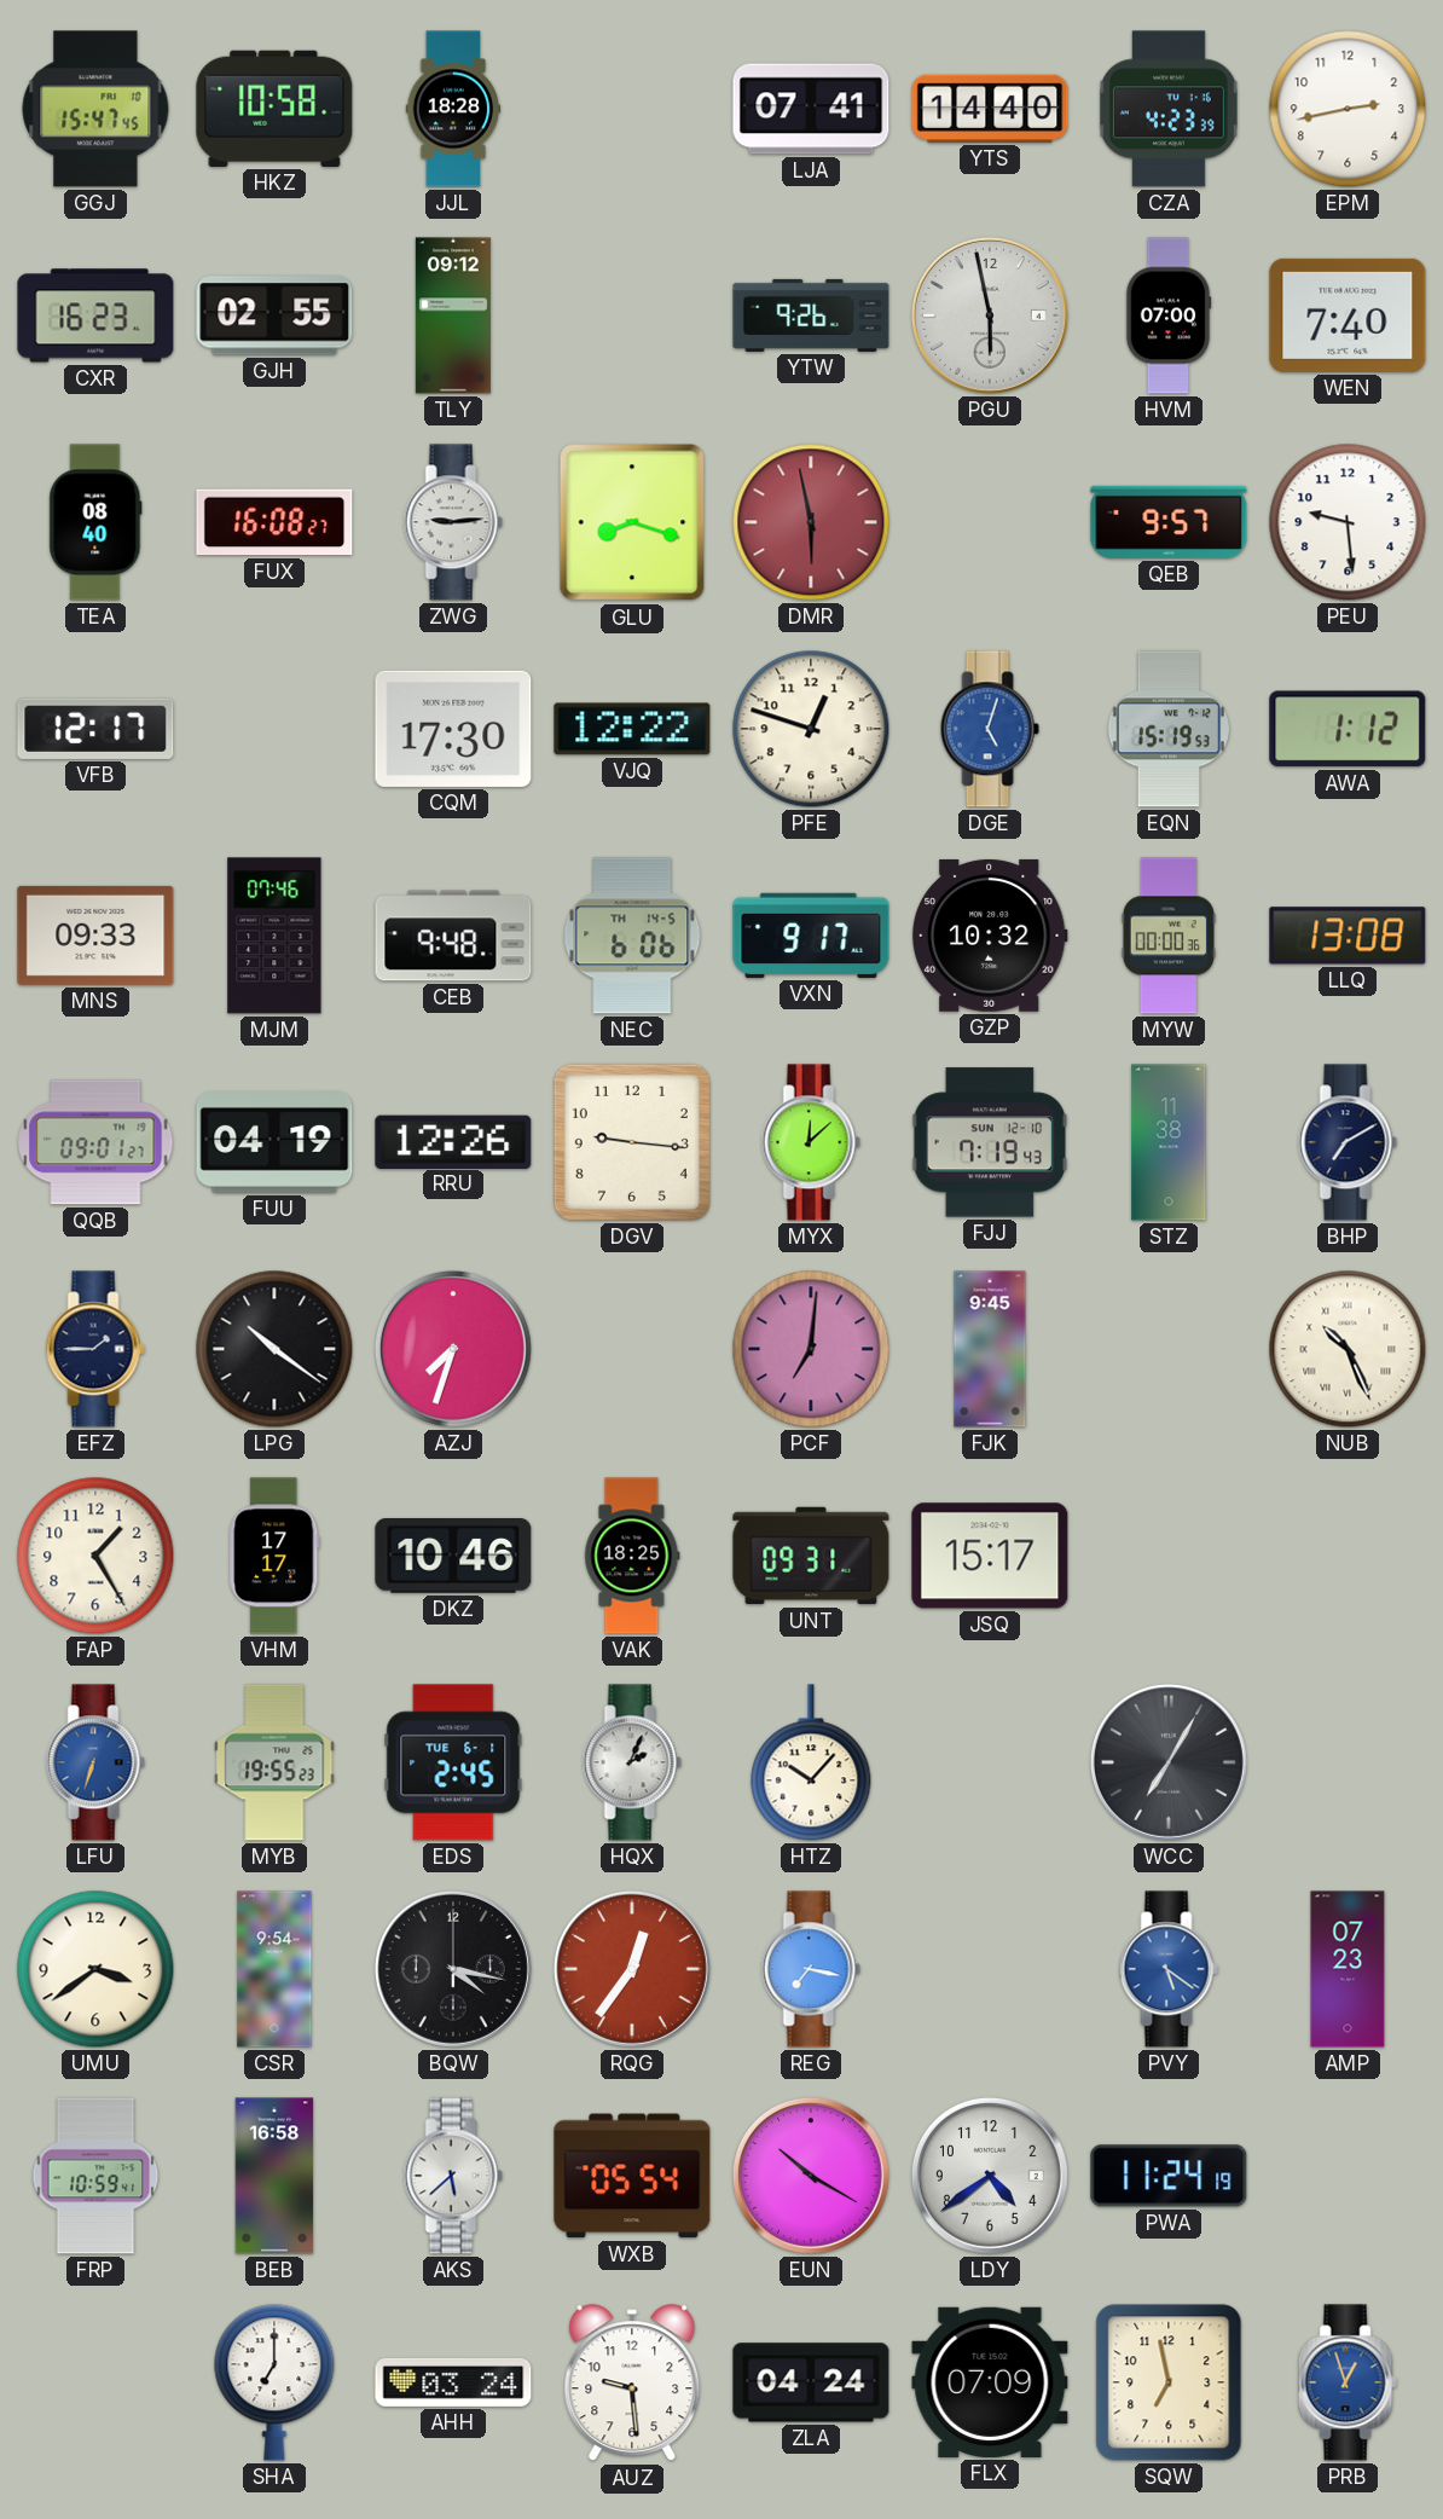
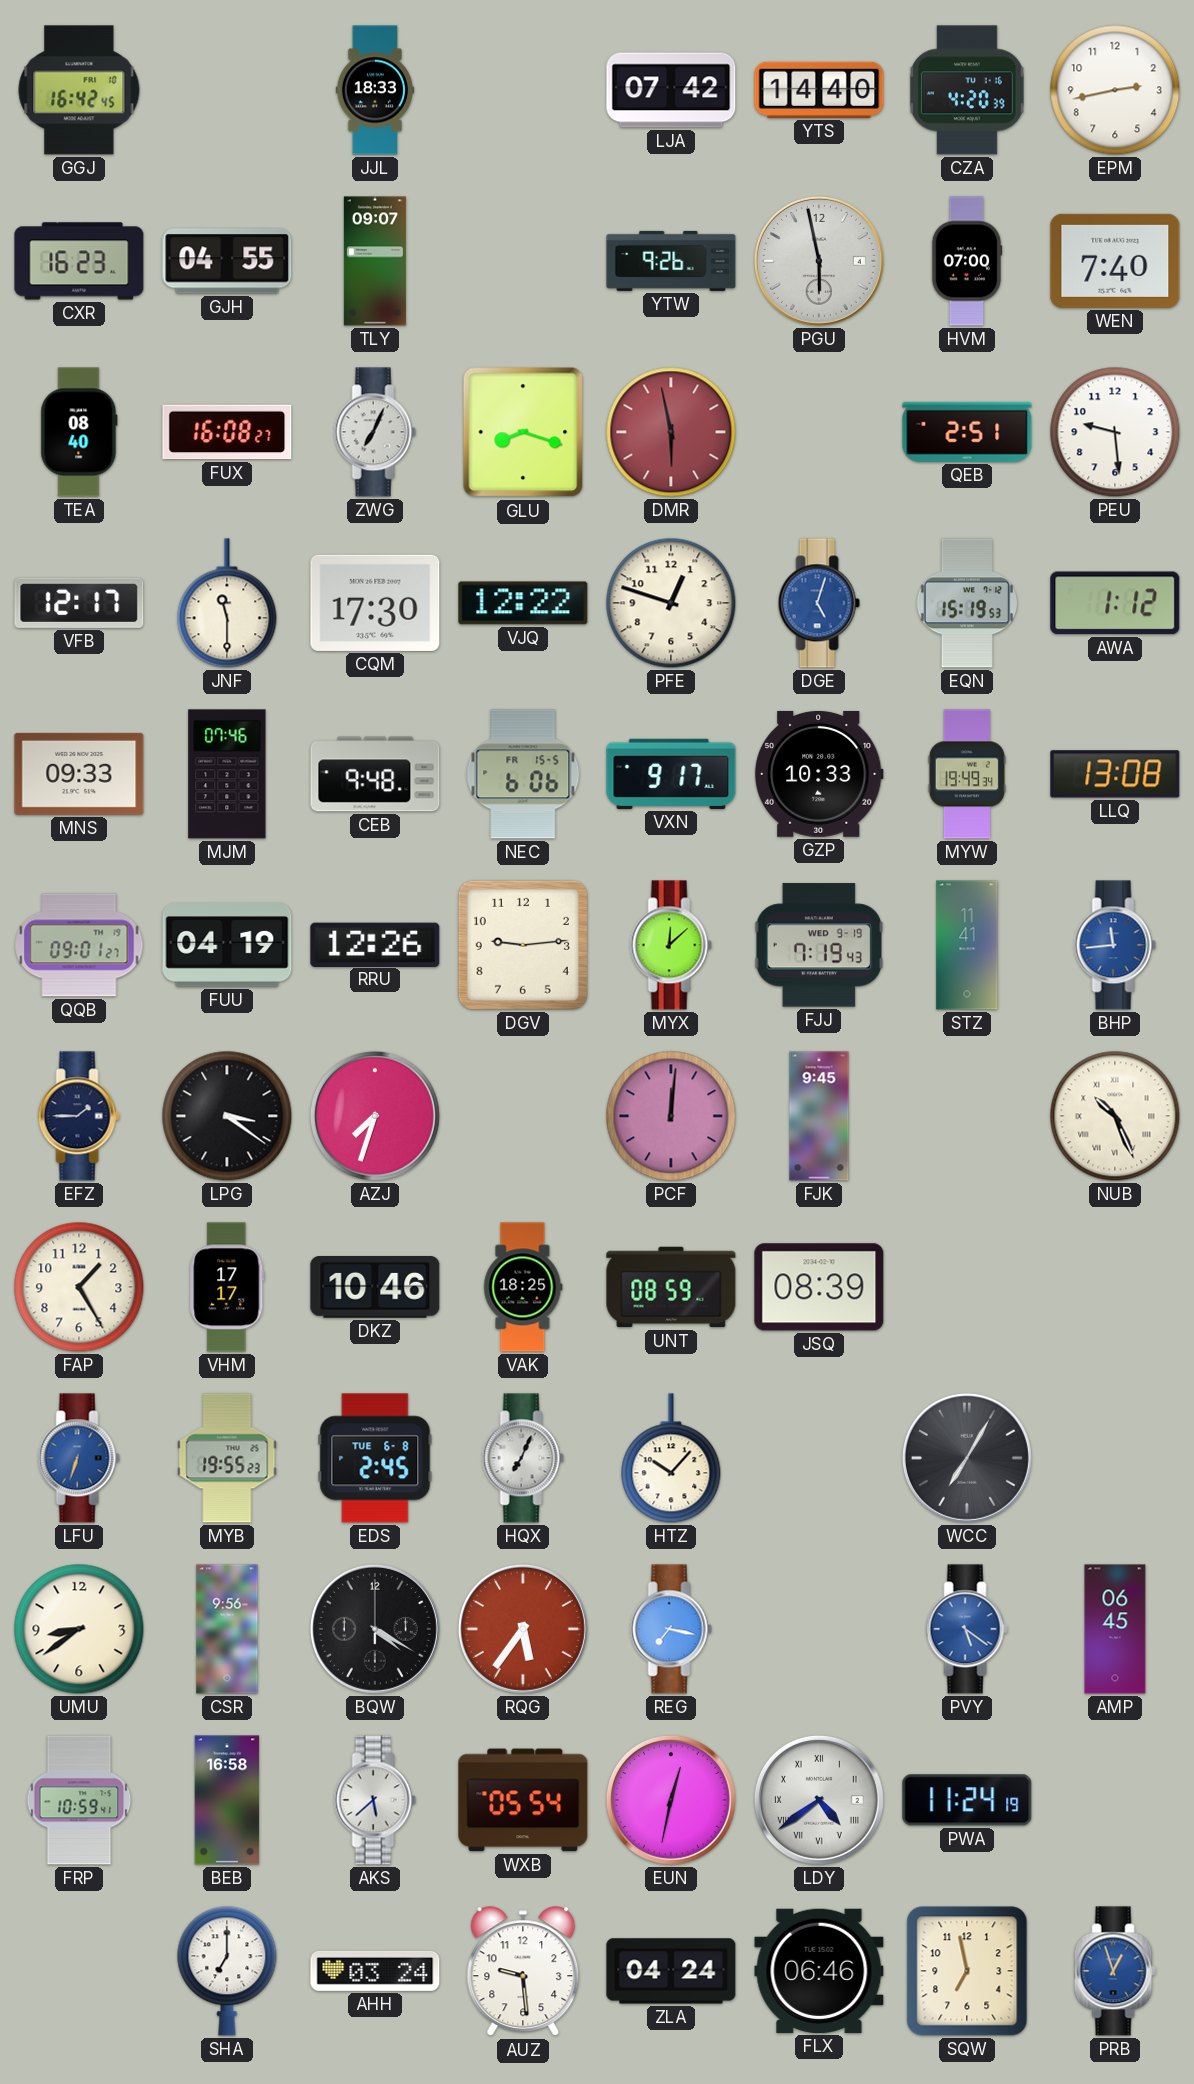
GGJ: 15:47 -> 16:42 (79, 90)
HKZ: 10:58 -> none (274, 109)
JJL: 18:28 -> 18:33 (374, 90)
LJA: 07:41 -> 07:42 (671, 90)
CZA: 4:23 -> 4:20 (967, 90)
GJH: 02:55 -> 04:55 (227, 261)
TLY: 09:12 -> 09:07 (375, 261)
ZWG: 9:14 -> 7:04 (375, 432)
QEB: 9:57 -> 2:51 (967, 432)
JNF: none -> 11:30 (227, 603)
NEC date: TH 14-5 -> FR 15-5 (523, 774)
GZP: 10:32 -> 10:33 (819, 774)
MYW: 00:00 -> 19:49 (966, 774)
DGV: 9:16 -> 9:14 (523, 945)
FJJ date: SUN 12-10 -> WED 9-19 (819, 945)
STZ: 11:38 -> 11:41 (967, 945)
BHP: 7:10 -> 11:44 (1115, 945)
BHP dial: navy -> blue (1115, 945)
LPG: 10:21 -> 3:21 (227, 1116)
PCF: 7:01 -> 12:01 (671, 1116)
UNT: 09:31 -> 08:59 (671, 1287)
JSQ: 15:17 -> 08:39 (819, 1287)
EDS date: TUE 6-1 -> TUE 6-8 (375, 1458)
HQX: 2:04 -> 7:04 (523, 1458)
UMU: 3:39 -> 8:39 (79, 1629)
CSR: 9:54 -> 9:56 (227, 1629)
BQW: 4:17 -> 4:20 (375, 1629)
RQG: 12:36 -> 5:36 (523, 1629)
AMP: 07:23 -> 06:45 (1115, 1629)
EUN: 10:20 -> 12:32 (671, 1800)
LDY numerals: Arabic -> Roman (819, 1800)
FLX: 07:09 -> 06:46 (819, 1971)
